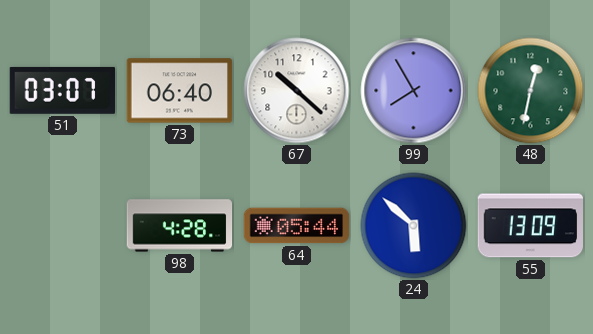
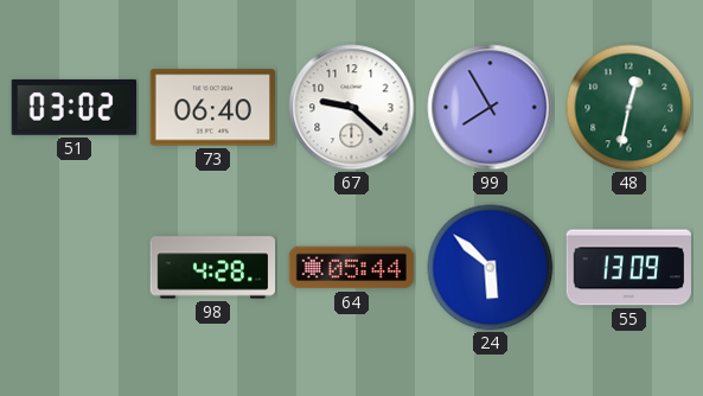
51: 03:07 -> 03:02 (74, 107)
67: 10:22 -> 9:22 (352, 108)
